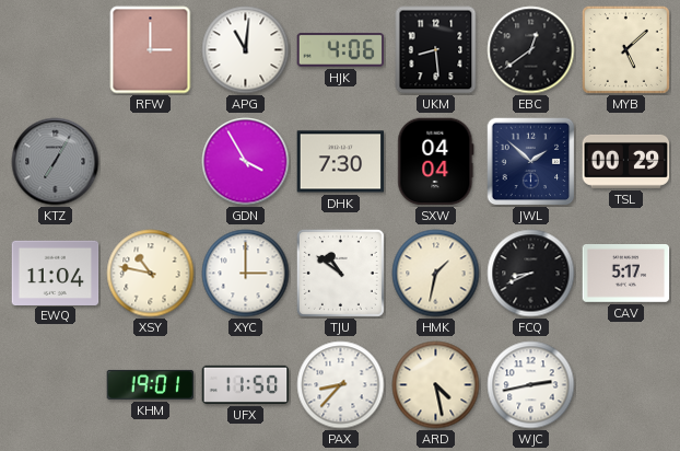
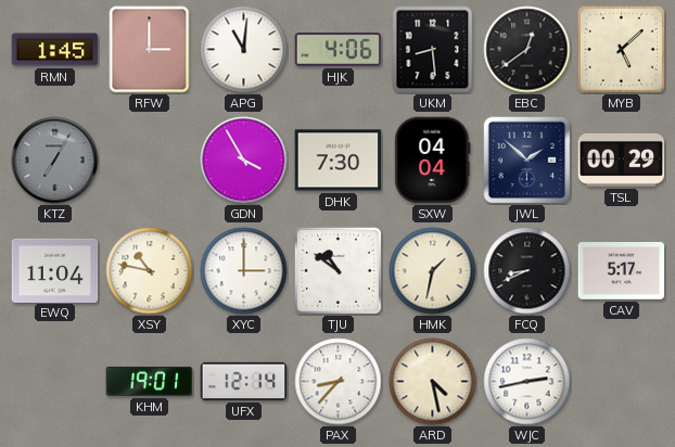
RMN: none -> 1:45 (55, 50)
UFX: 11:50 -> 12:14 (244, 381)
